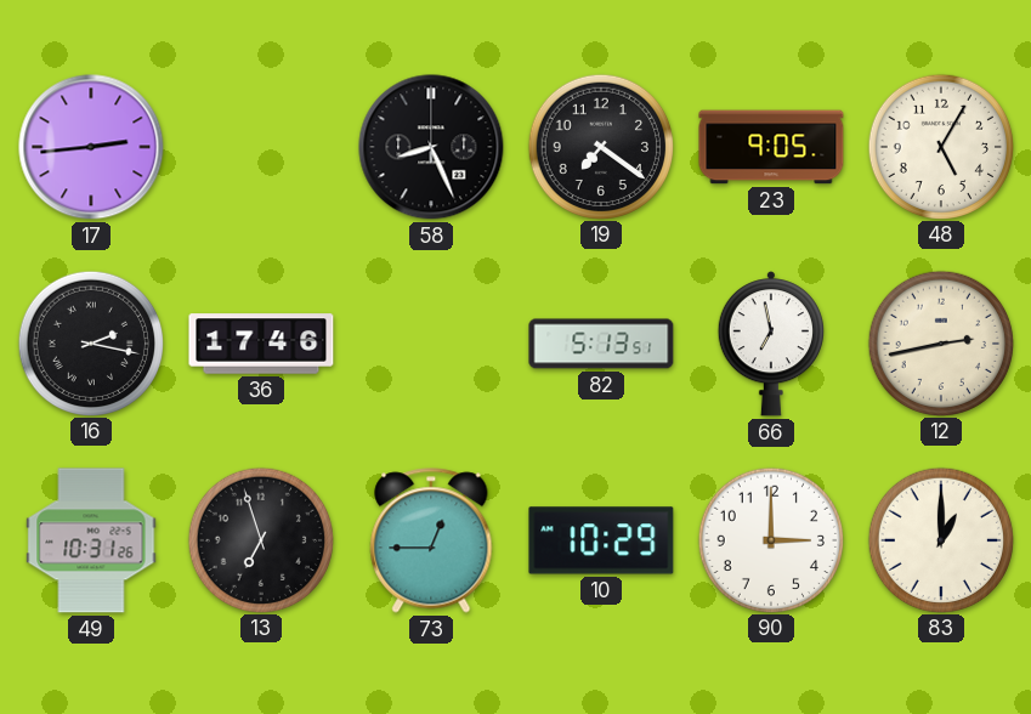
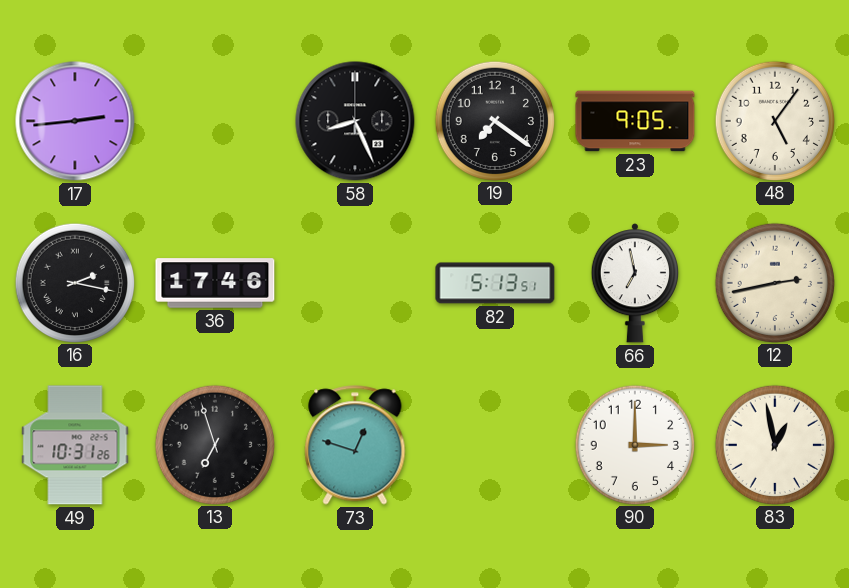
48: 5:05 -> 5:06 (774, 120)
73: 12:45 -> 12:48 (355, 445)
10: 10:29 -> none (601, 540)
83: 1:00 -> 12:58 (774, 444)
